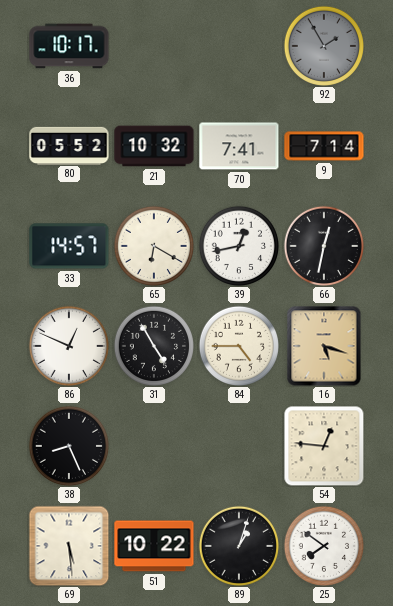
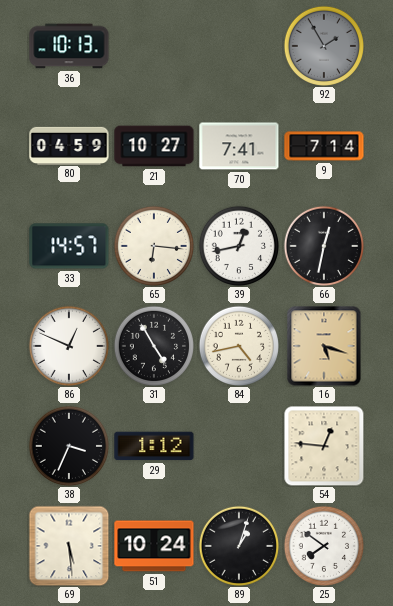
36: 10:17 -> 10:13 (69, 46)
80: 05:52 -> 04:59 (69, 145)
21: 10:32 -> 10:27 (154, 146)
65: 6:20 -> 6:16 (153, 245)
84: 4:45 -> 4:43 (238, 345)
38: 8:26 -> 3:34 (68, 445)
29: none -> 1:12 (154, 446)
51: 10:22 -> 10:24 (154, 546)
